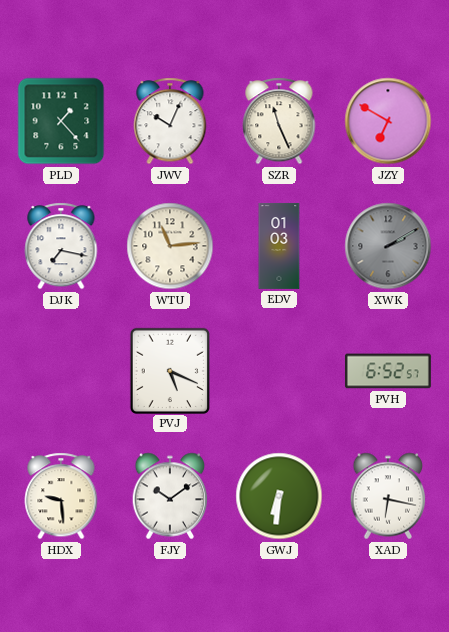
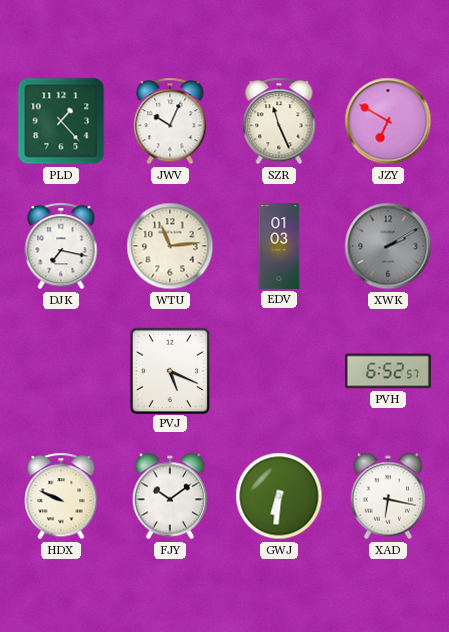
HDX: 9:29 -> 9:49 (61, 496)
